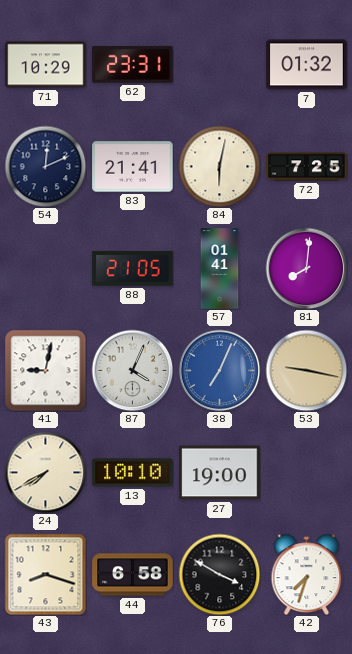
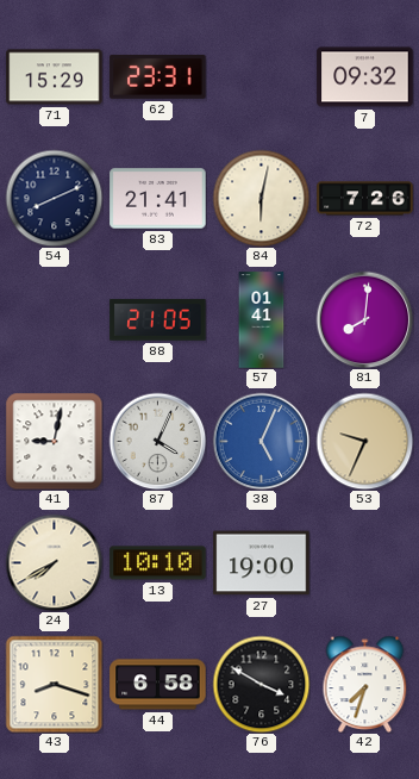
71: 10:29 -> 15:29 (55, 77)
7: 01:32 -> 09:32 (365, 77)
54: 12:11 -> 8:11 (54, 198)
72: 7:25 -> 7:26 (365, 199)
38: 7:04 -> 5:04 (261, 441)
53: 9:17 -> 9:34 (364, 441)
